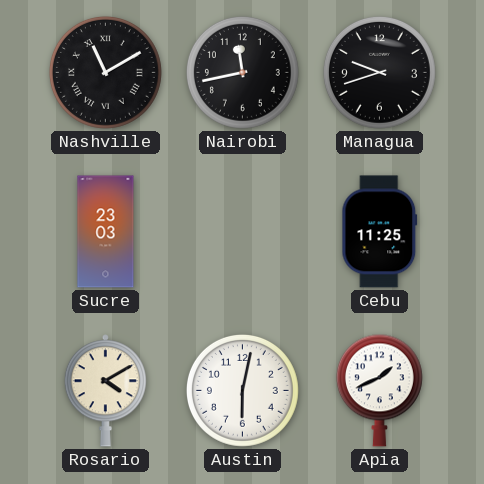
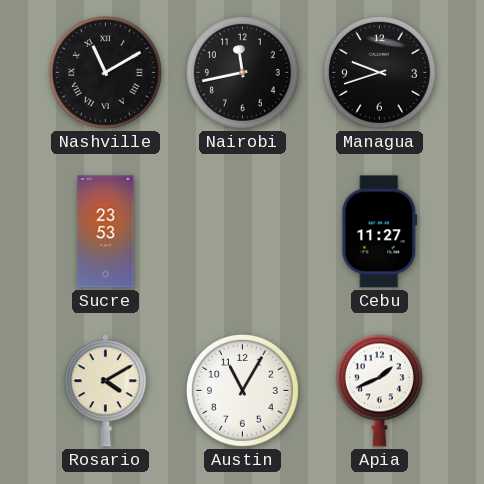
Sucre: 23:03 -> 23:53 (106, 232)
Cebu: 11:25 -> 11:27 (380, 232)
Austin: 6:02 -> 11:05 (242, 390)
